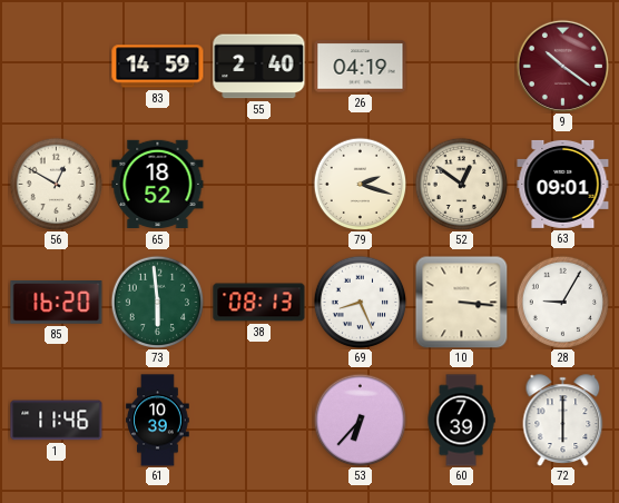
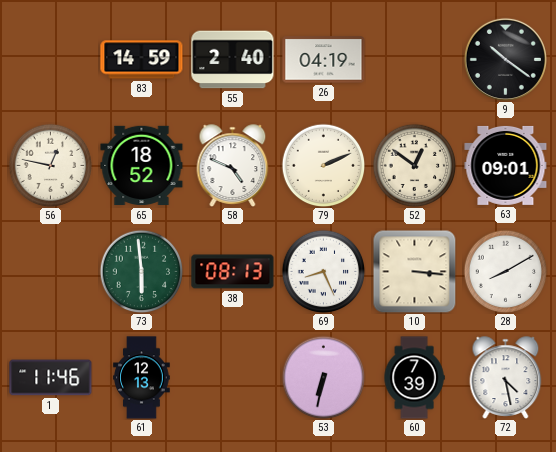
9 dial: burgundy -> black (505, 59)
56: 12:50 -> 12:47 (50, 165)
58: none -> 4:49 (233, 166)
79: 2:18 -> 2:11 (323, 165)
85: 16:20 -> none (57, 303)
28: 9:05 -> 8:10 (505, 271)
61: 10:39 -> 12:13 (142, 378)
53: 6:37 -> 6:32 (323, 377)
72: 6:00 -> 4:28 (506, 378)
